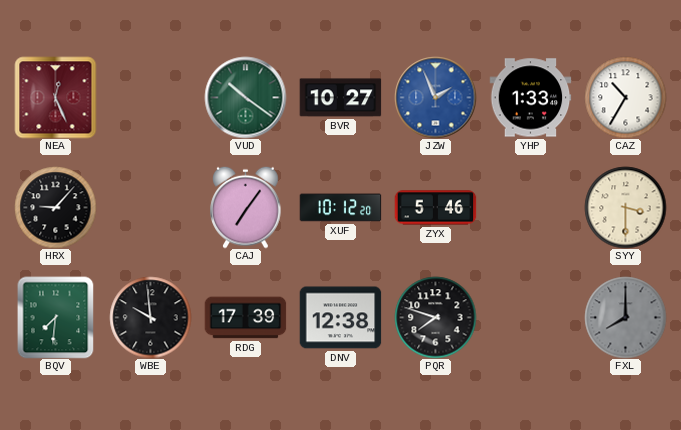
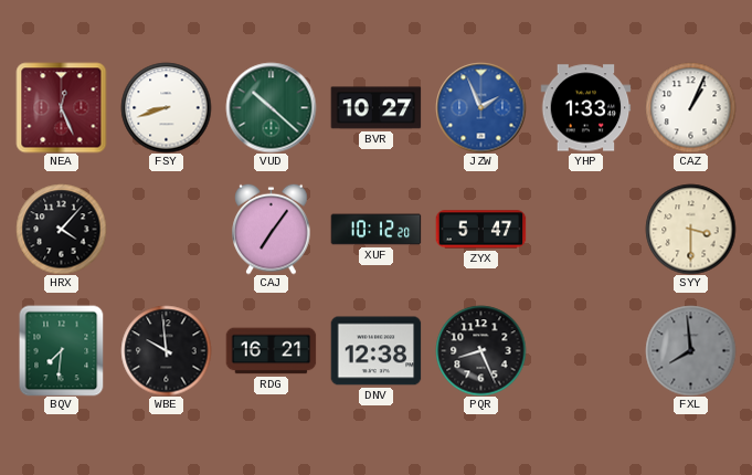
FSY: none -> 8:42 (166, 107)
VUD: 10:21 -> 10:22 (271, 107)
CAZ: 10:35 -> 1:04 (690, 107)
HRX: 9:07 -> 4:07 (61, 229)
ZYX: 5:46 -> 5:47 (480, 230)
RDG: 17:39 -> 16:21 (271, 351)
PQR: 7:48 -> 8:26 (480, 350)
FXL: 8:00 -> 7:59 (690, 350)
